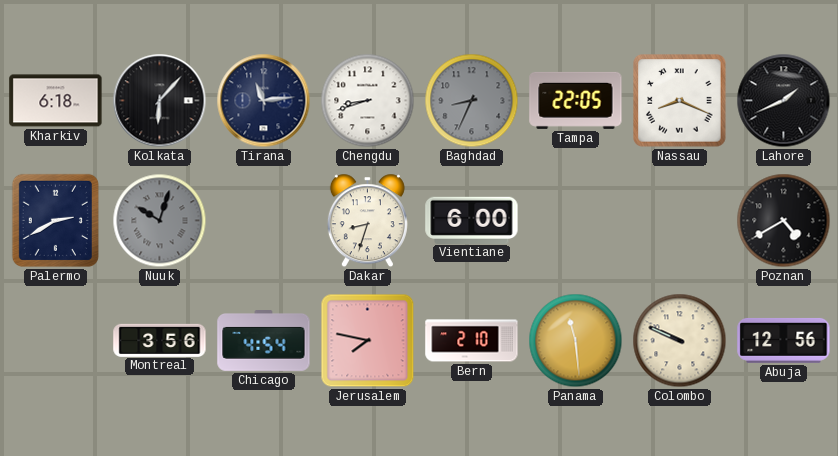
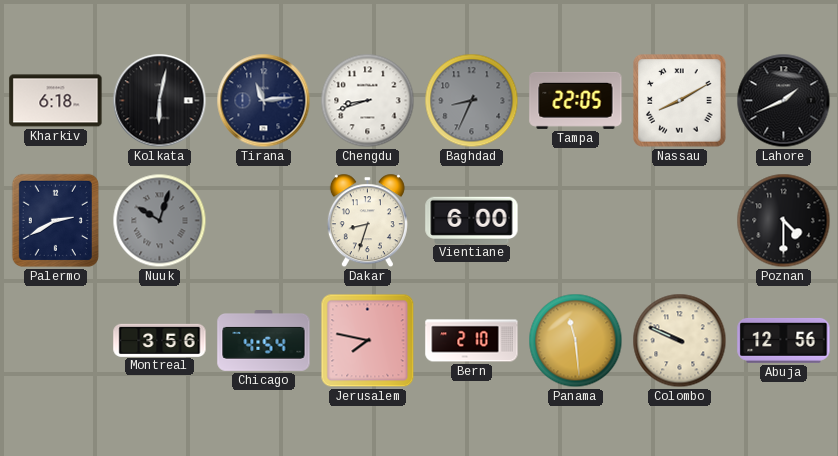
Kolkata: 6:07 -> 6:02 (160, 101)
Nassau: 8:19 -> 8:10 (680, 101)
Poznan: 4:40 -> 4:30 (784, 221)
